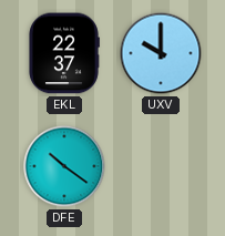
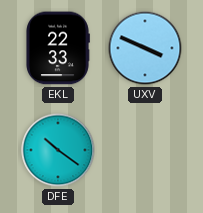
EKL: 22:37 -> 22:33 (58, 48)
UXV: 10:00 -> 3:49 (145, 48)
